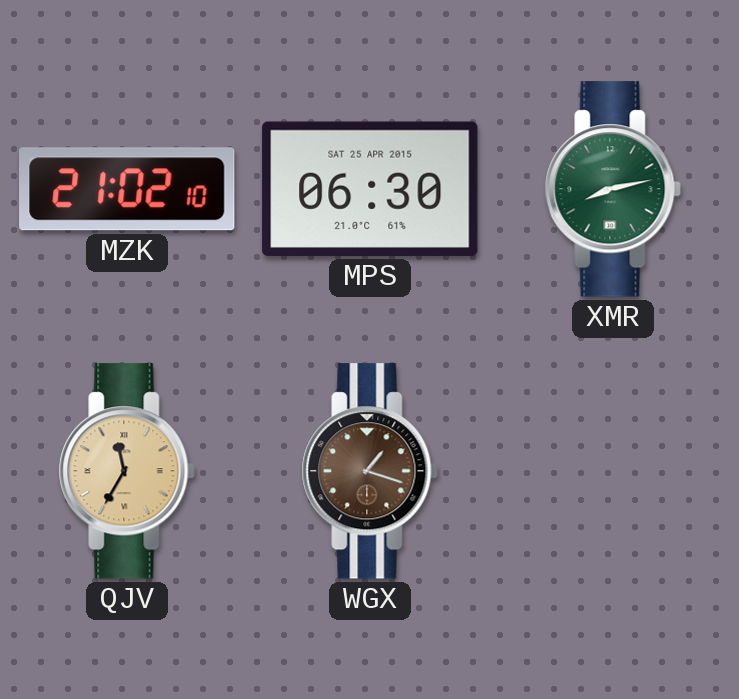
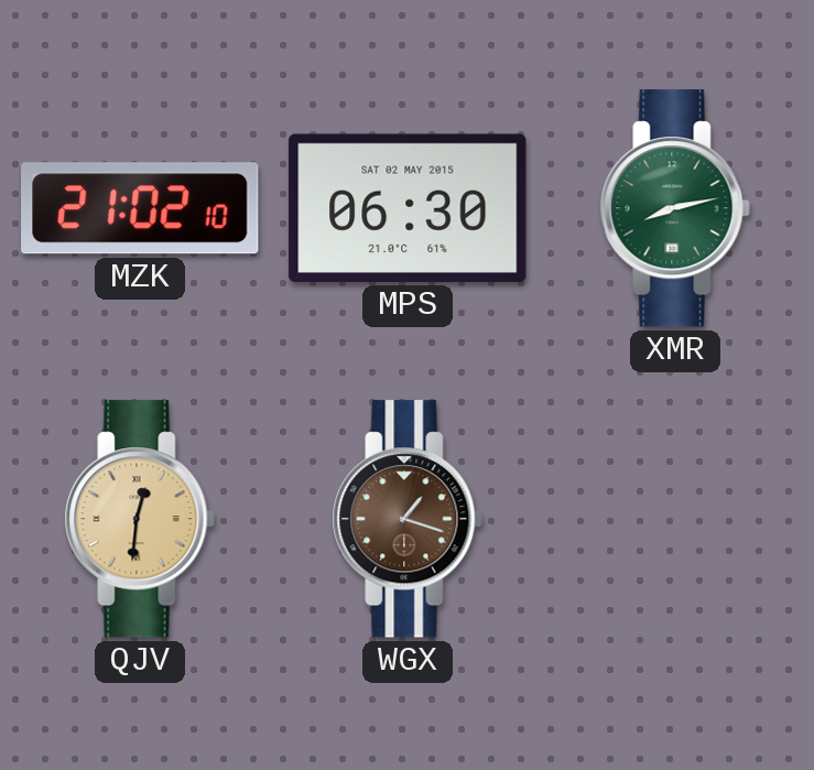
MPS date: SAT 25 APR 2015 -> SAT 02 MAY 2015 (408, 208)
QJV: 11:35 -> 12:31 (140, 519)
